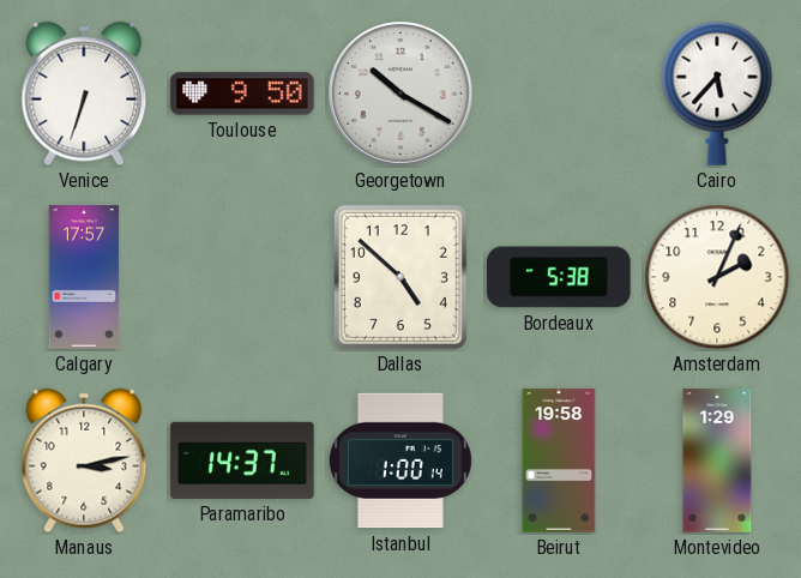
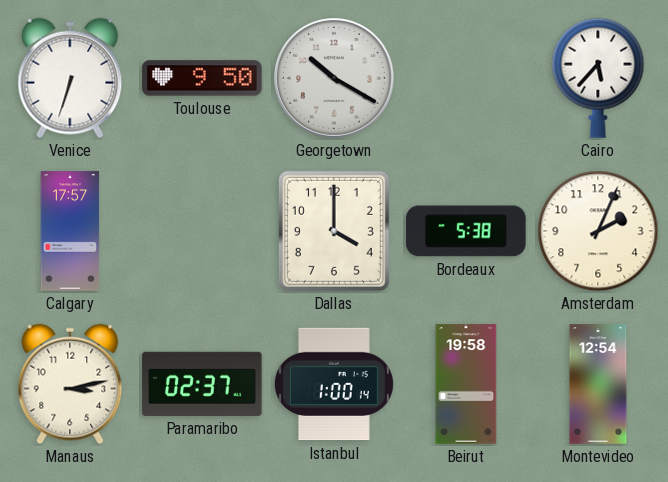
Dallas: 4:52 -> 4:00 (334, 231)
Paramaribo: 14:37 -> 02:37 (202, 384)
Montevideo: 1:29 -> 12:54 (598, 384)
